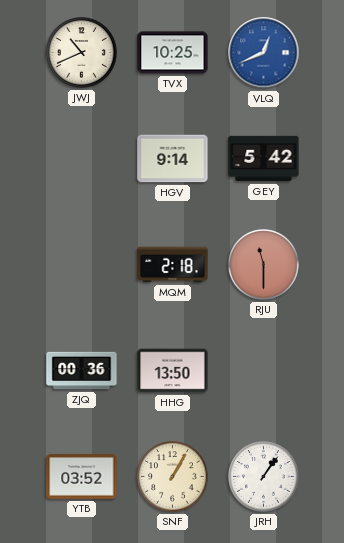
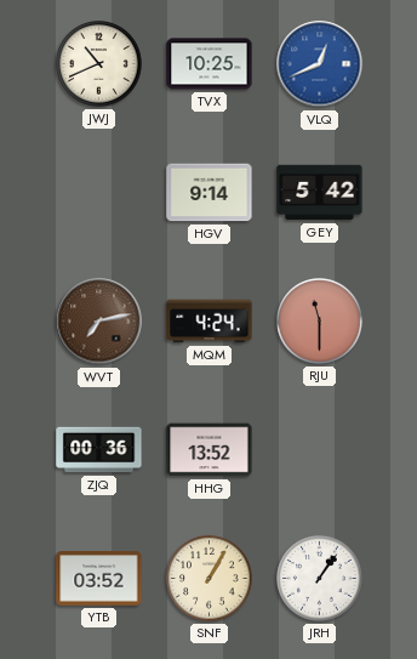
WVT: none -> 7:13 (99, 322)
MQM: 2:18 -> 4:24 (210, 322)
HHG: 13:50 -> 13:52 (210, 450)
